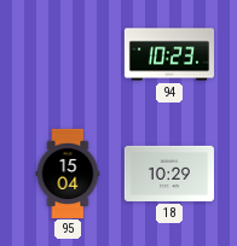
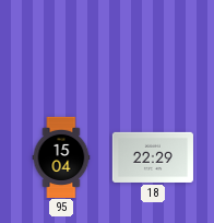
94: 10:23 -> none (168, 54)
18: 10:29 -> 22:29 (153, 157)
